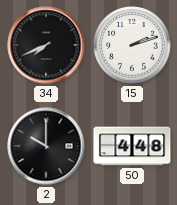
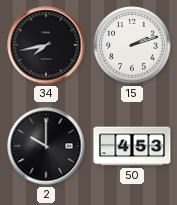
34: 7:41 -> 7:43 (46, 45)
50: 4:48 -> 4:53 (132, 146)
